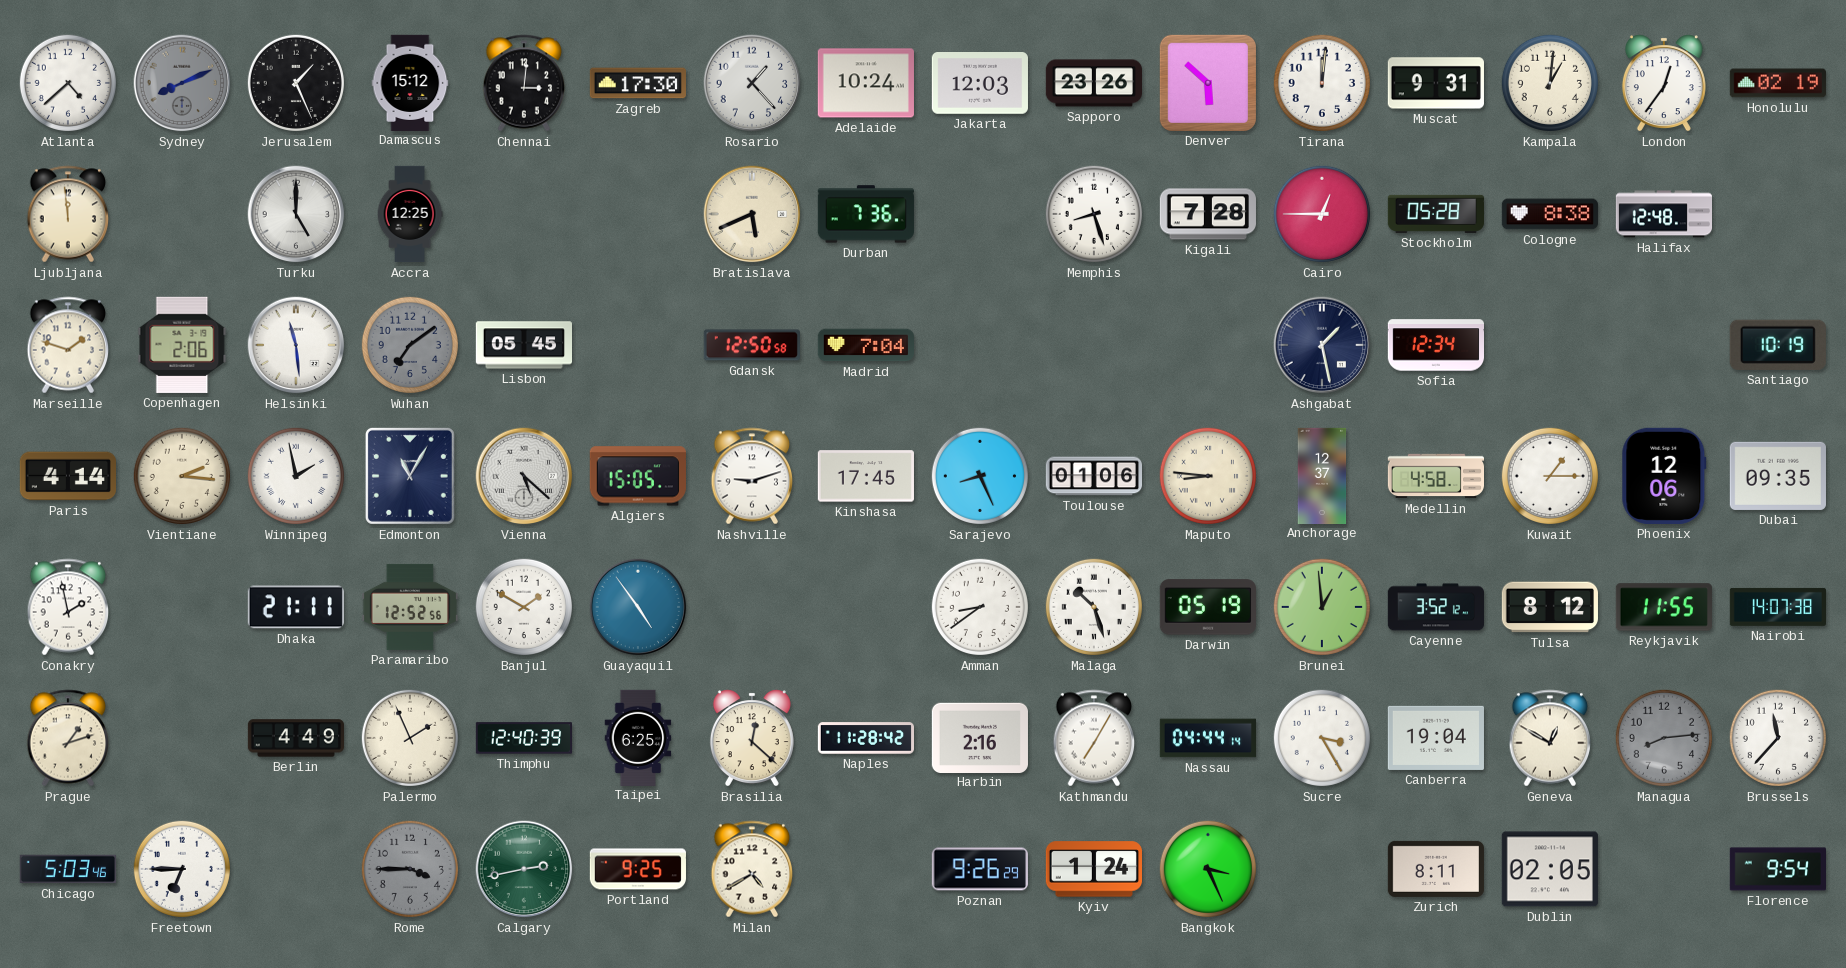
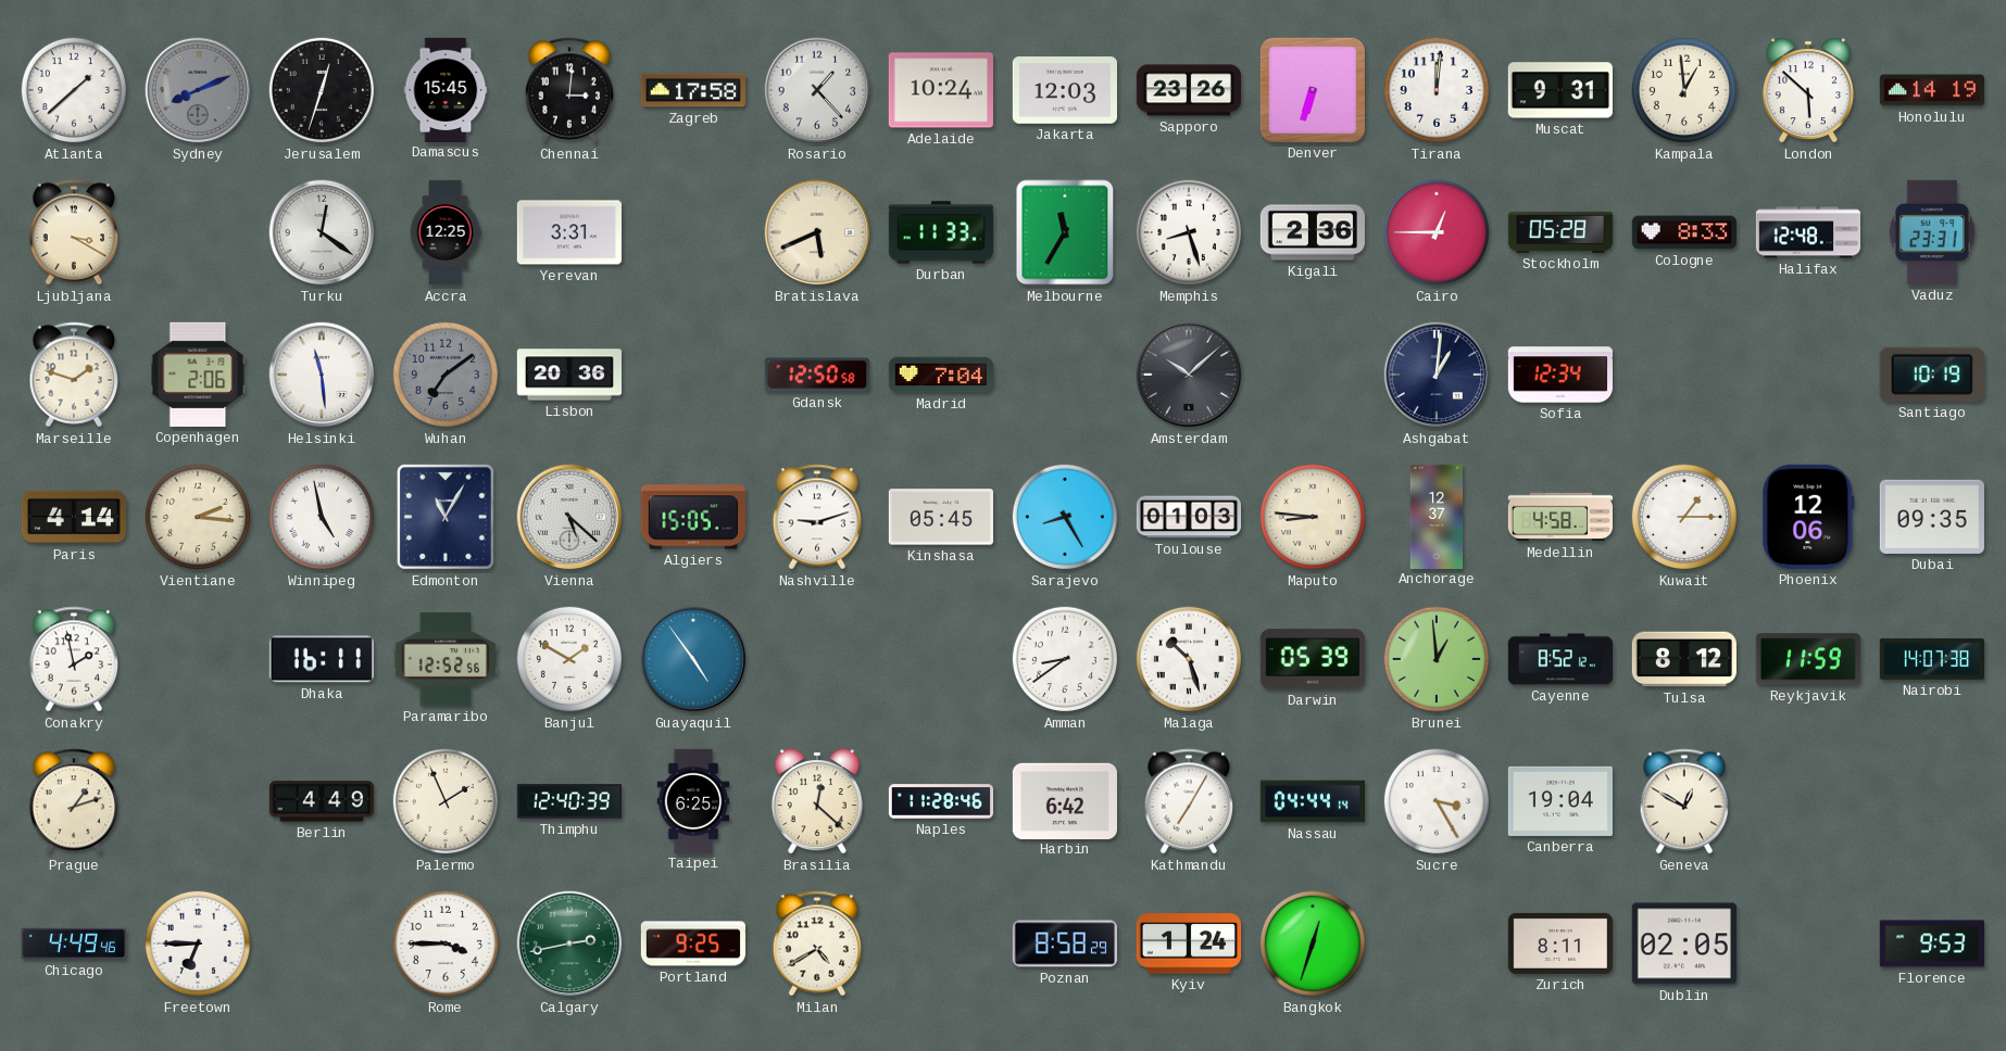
Atlanta: 4:38 -> 1:38 (74, 90)
Jerusalem: 1:26 -> 12:33 (322, 90)
Damascus: 15:12 -> 15:45 (446, 89)
Zagreb: 17:30 -> 17:58 (693, 90)
Denver: 5:52 -> 6:33 (1313, 90)
Kampala: 1:01 -> 12:59 (1684, 90)
London: 12:36 -> 5:52 (1808, 90)
Honolulu: 02:19 -> 14:19 (1932, 90)
Ljubljana: 11:59 -> 3:20 (74, 232)
Turku: 5:00 -> 12:21 (322, 232)
Yerevan: none -> 3:31 (569, 232)
Durban: 7:36 -> 11:33 (941, 232)
Melbourne: none -> 11:35 (1065, 232)
Kigali: 7:28 -> 2:36 (1313, 232)
Cologne: 8:38 -> 8:33 (1684, 232)
Vaduz: none -> 23:31 (1932, 232)
Lisbon: 05:45 -> 20:36 (568, 375)
Amsterdam: none -> 10:08 (1189, 375)
Ashgabat: 1:28 -> 1:01 (1437, 375)
Winnipeg: 1:58 -> 4:58 (322, 517)
Kinshasa: 17:45 -> 05:45 (941, 517)
Sarajevo: 8:26 -> 8:25 (1065, 517)
Toulouse: 01:06 -> 01:03 (1188, 517)
Dhaka: 21:11 -> 16:11 (322, 659)
Darwin: 05:19 -> 05:39 (1313, 659)
Cayenne: 3:52 -> 8:52 (1559, 659)
Reykjavik: 11:55 -> 11:59 (1808, 659)
Naples: 11:28:42 -> 11:28:46 (940, 801)
Harbin: 2:16 -> 6:42 (1065, 800)
Managua: 8:14 -> none (1664, 738)
Brussels: 11:37 -> none (1778, 738)
Chicago: 5:03 -> 4:49 (74, 944)
Rome dial: grey -> white (446, 944)
Poznan: 9:26 -> 8:58 (1064, 944)
Bangkok: 3:26 -> 12:33 (1313, 944)
Florence: 9:54 -> 9:53 (1931, 944)
